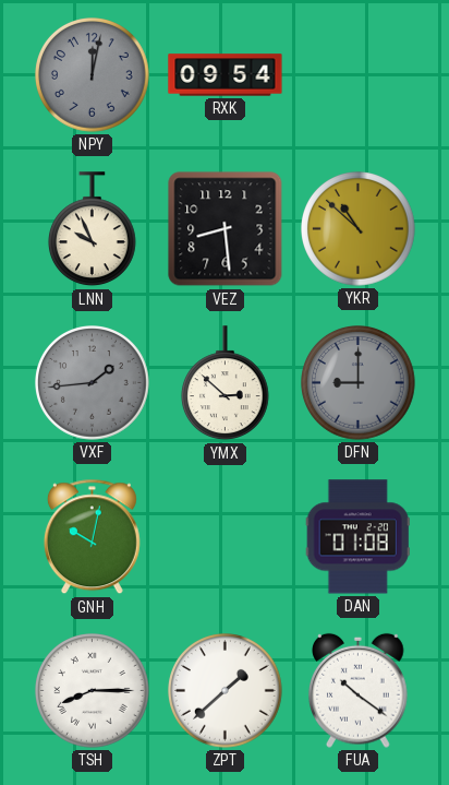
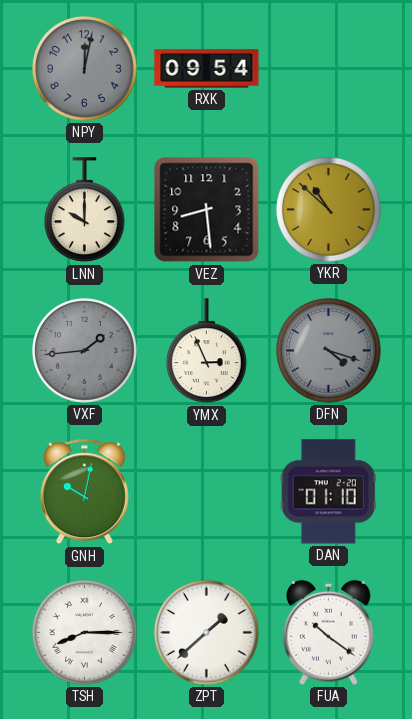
LNN: 9:56 -> 10:00 (84, 210)
YMX: 2:52 -> 2:56 (206, 351)
DFN: 9:00 -> 4:18 (329, 351)
DAN: 01:08 -> 01:10 (328, 492)
